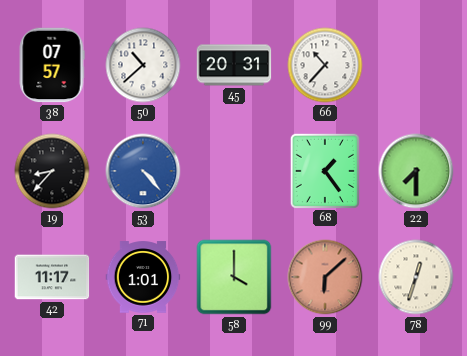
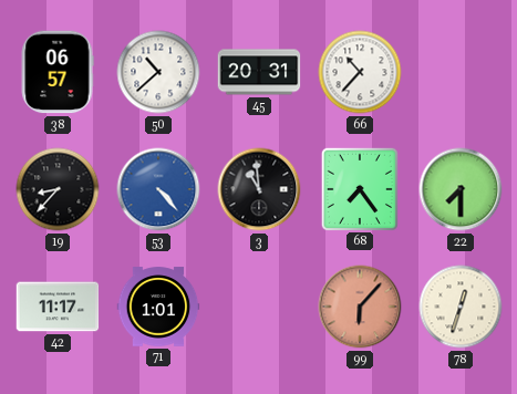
38: 07:57 -> 06:57 (58, 72)
3: none -> 10:59 (259, 189)
68: 1:24 -> 7:24 (360, 188)
58: 4:00 -> none (234, 277)
99: 6:08 -> 6:07 (360, 307)
